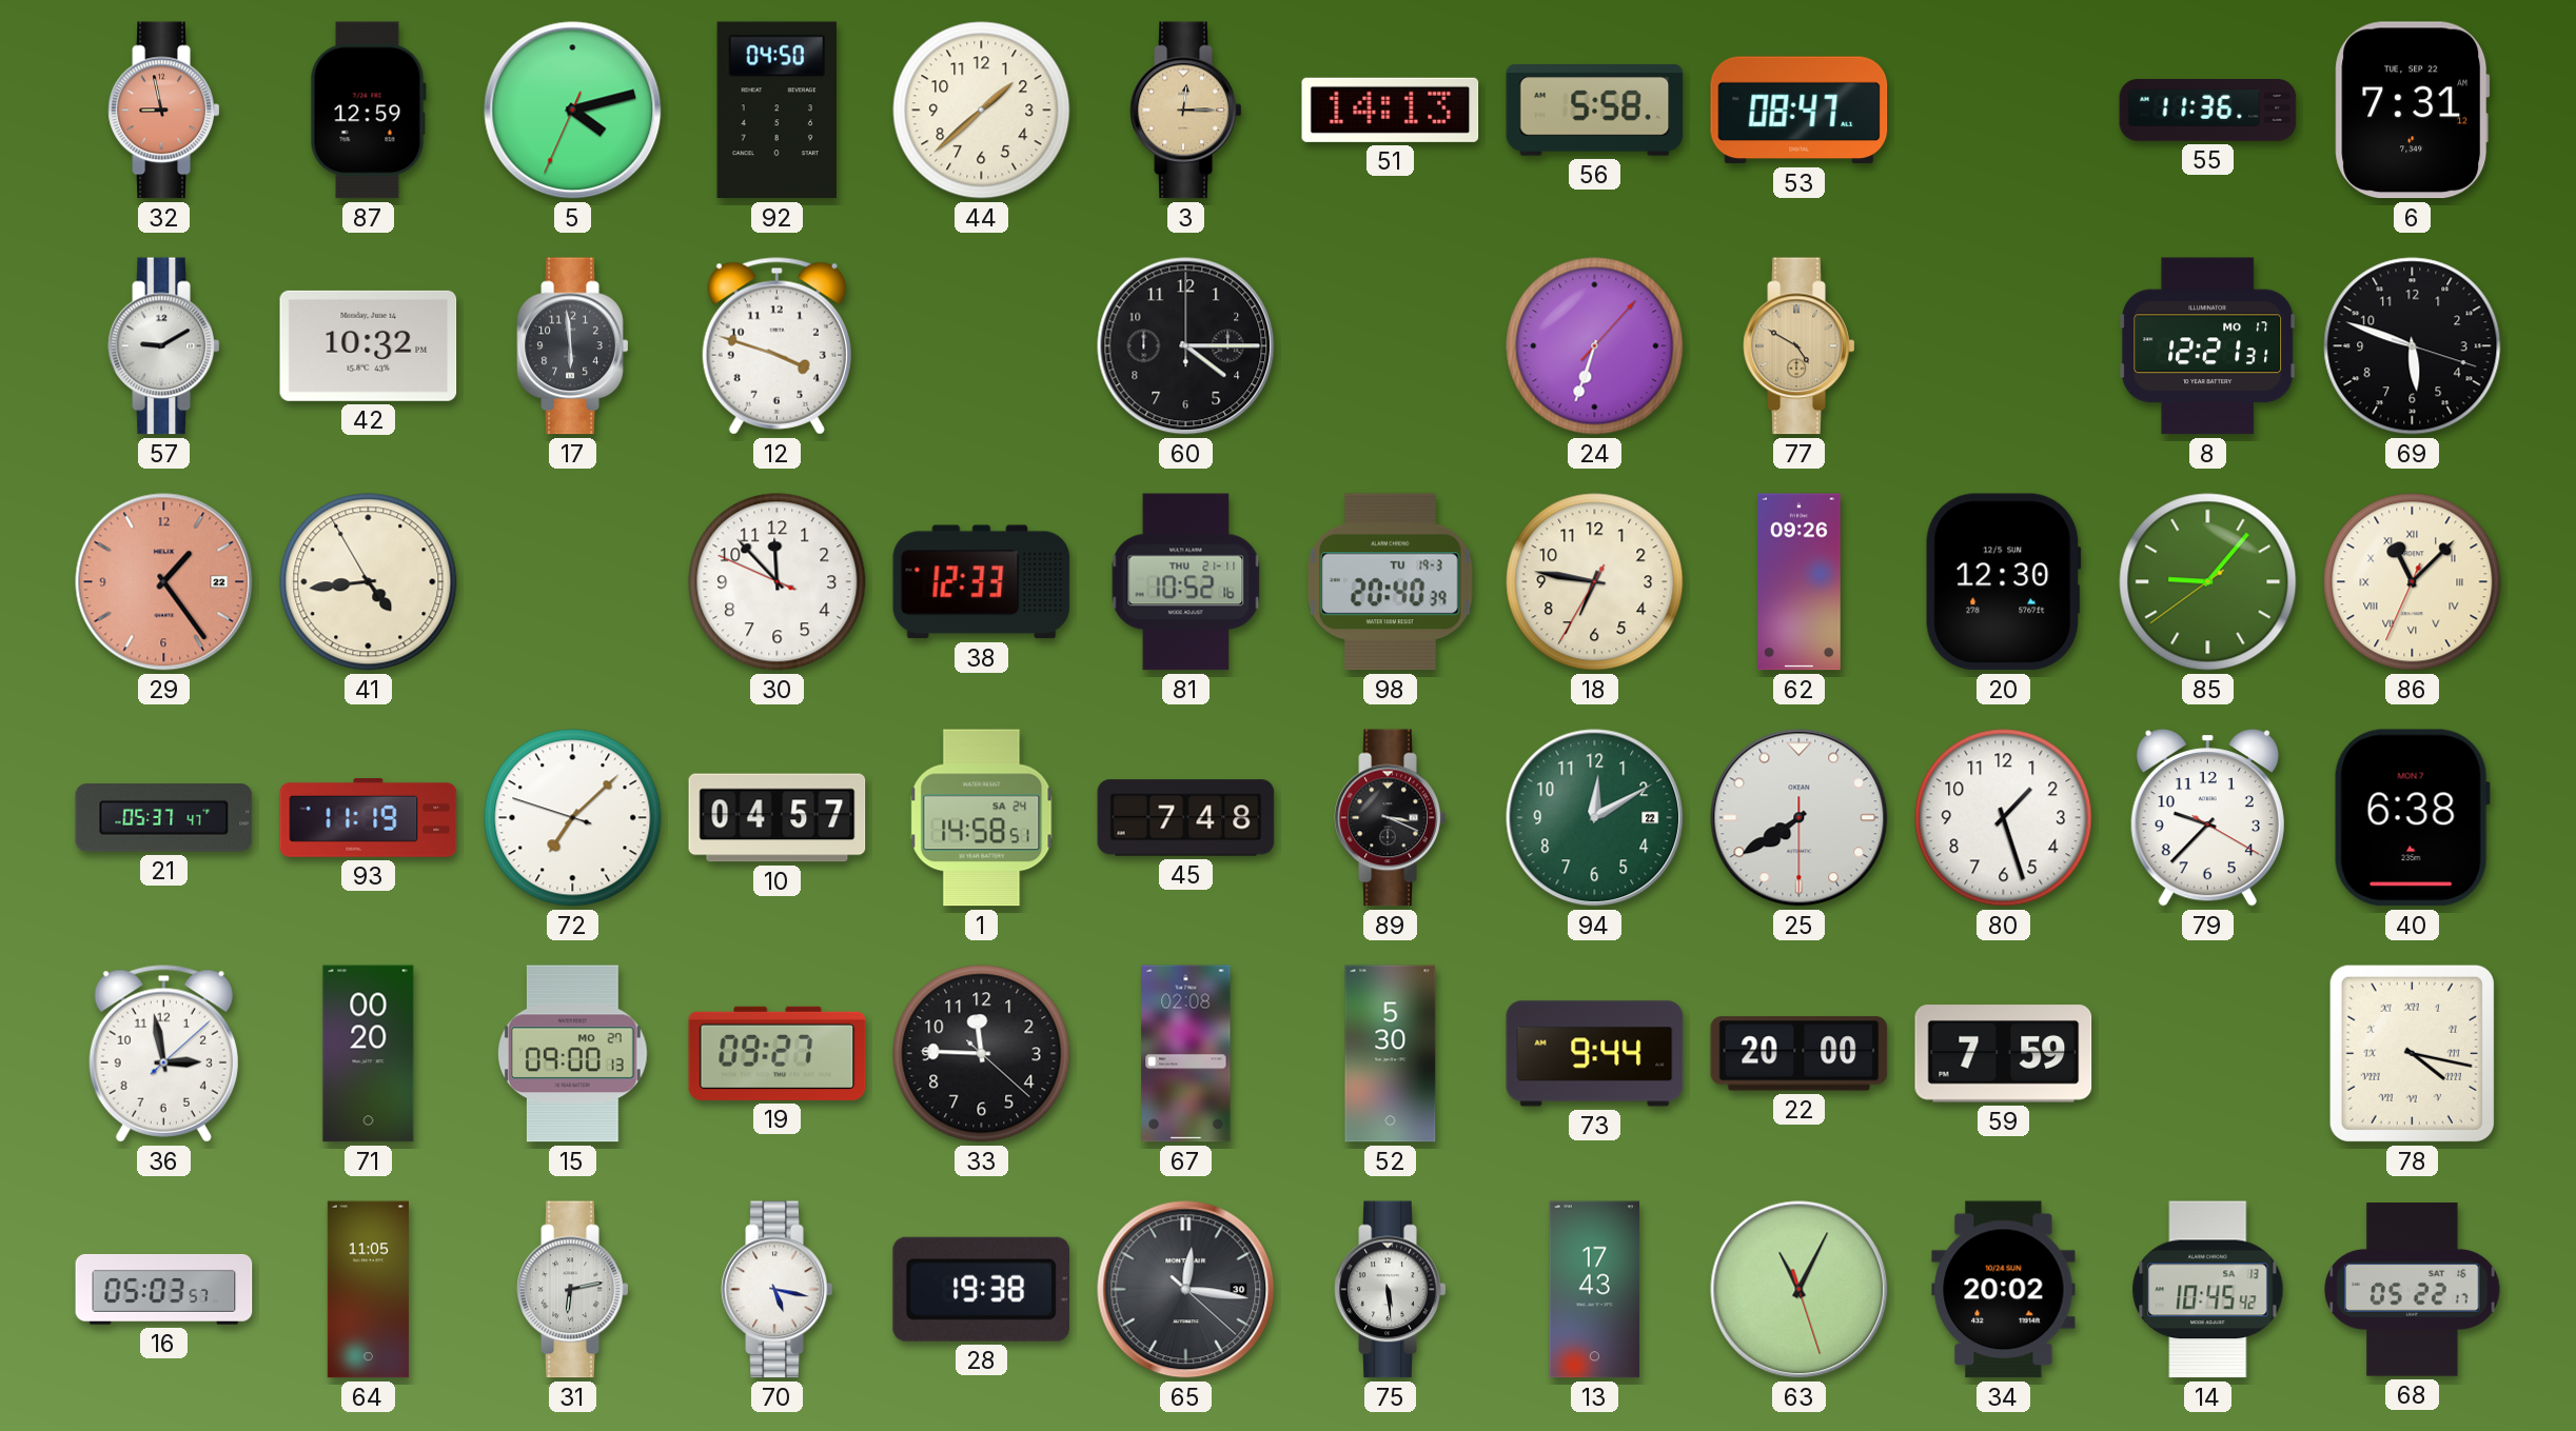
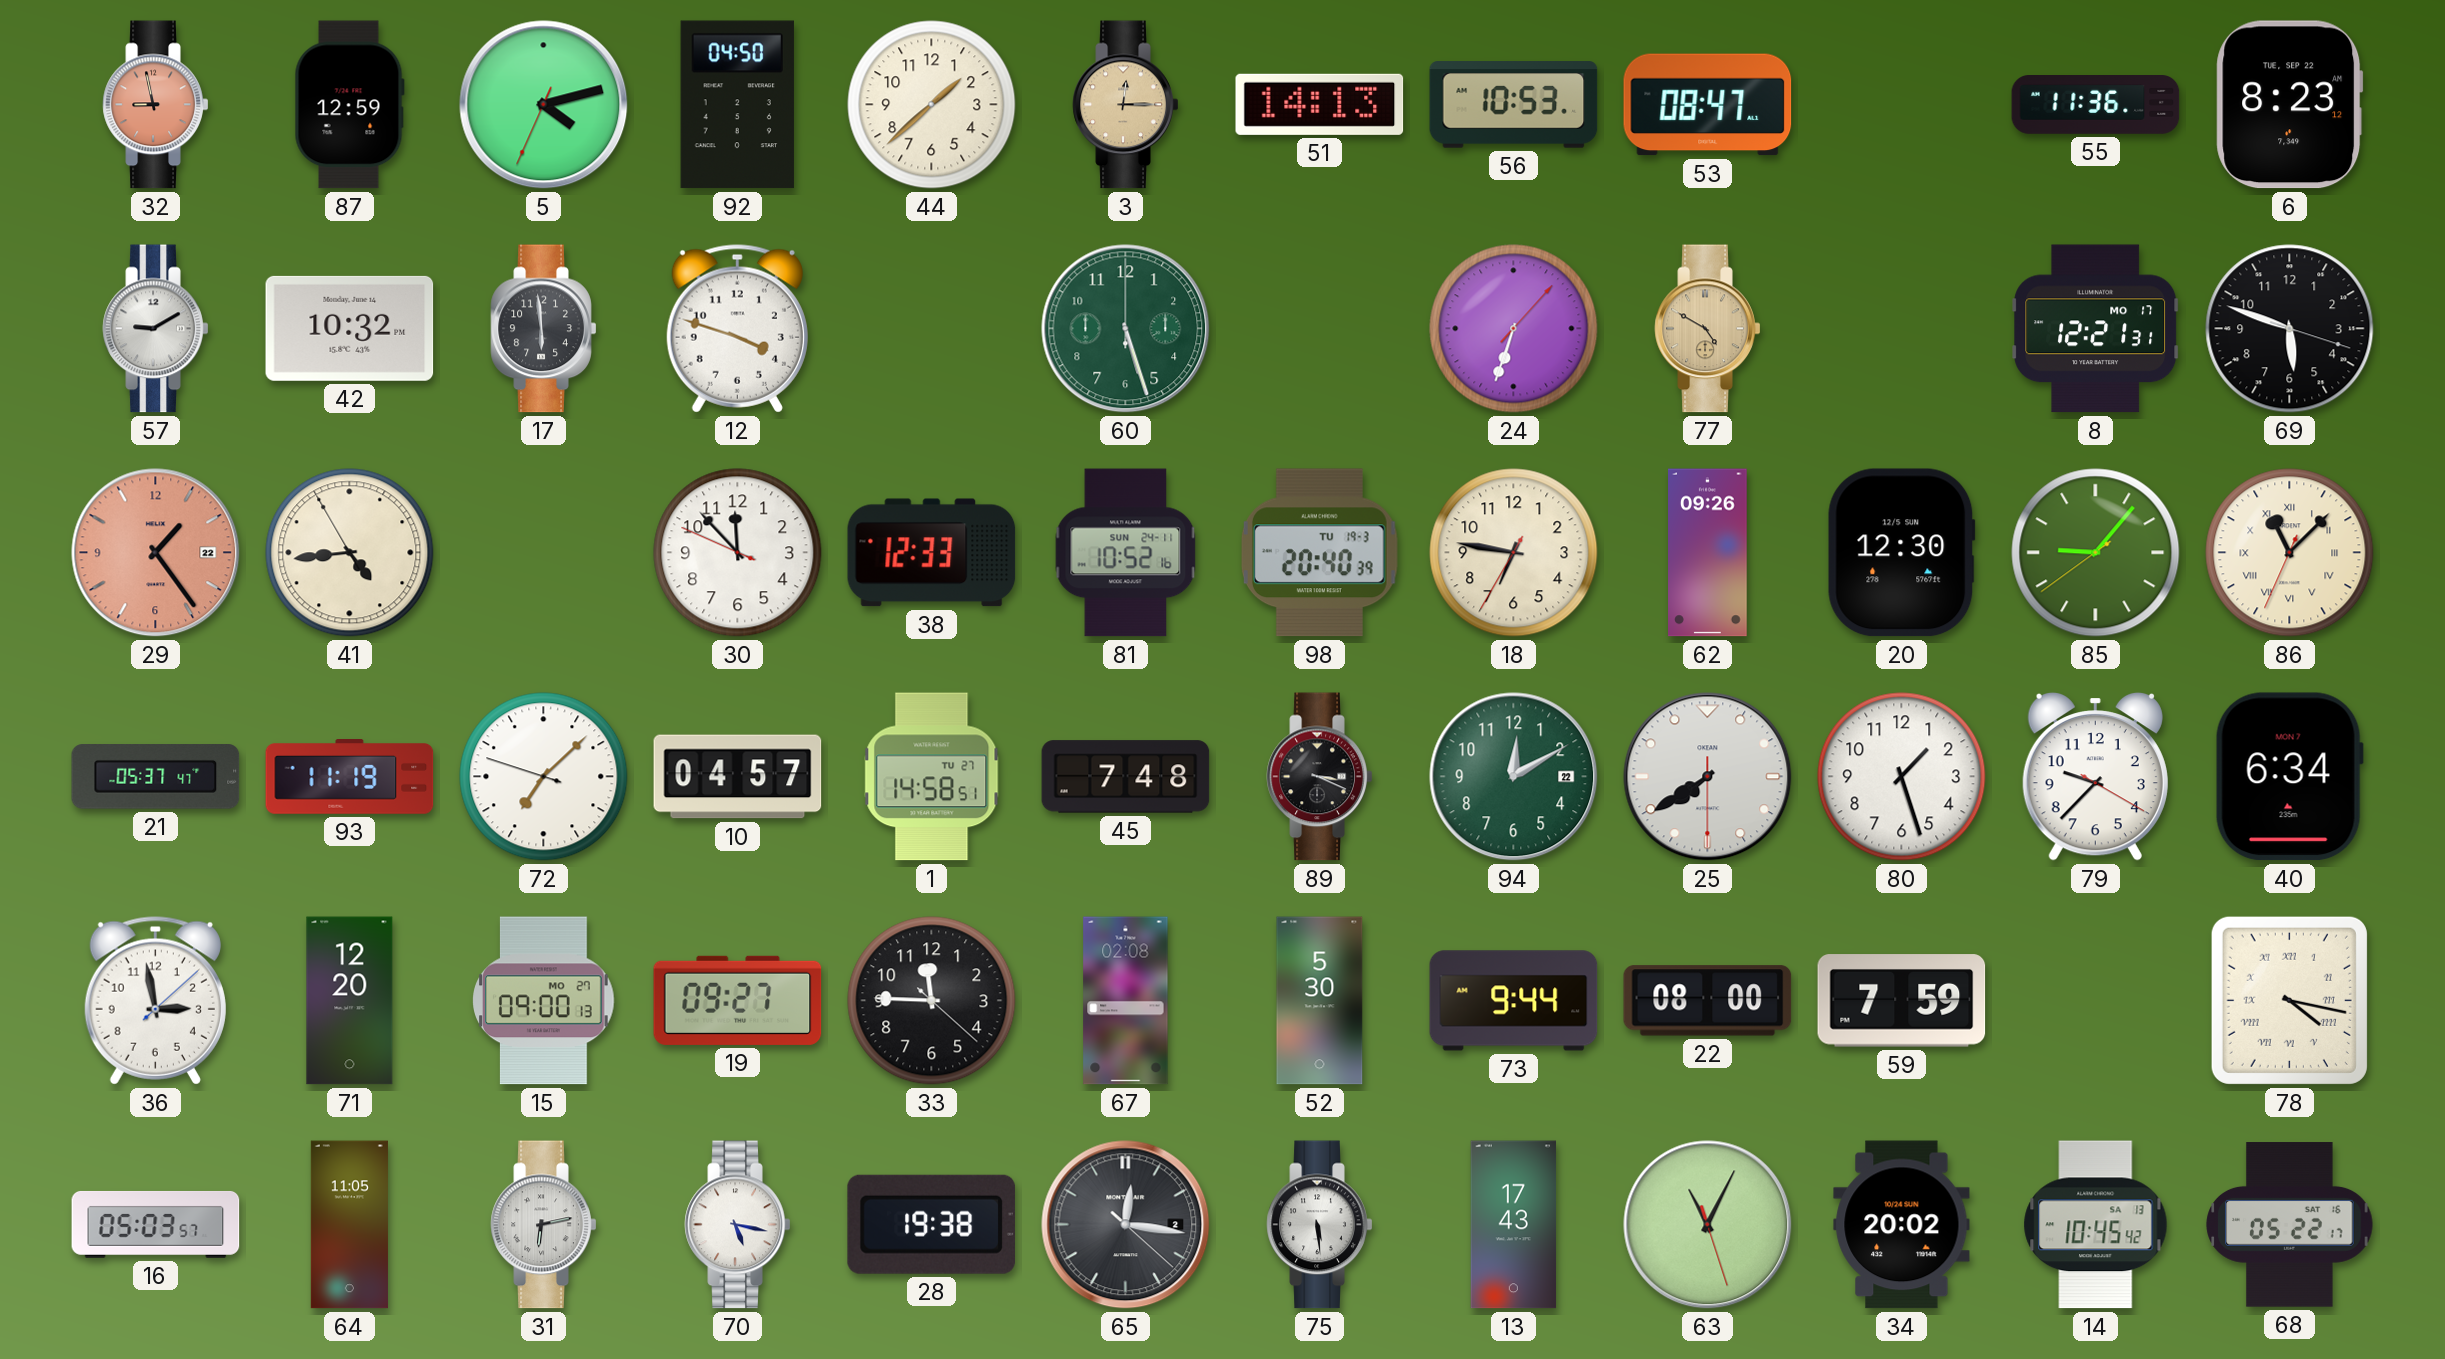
56: 5:58 -> 10:53 (1514, 105)
6: 7:31 -> 8:23 (2290, 105)
60: 4:15 -> 5:27 (1126, 329)
60 dial: black -> green (1126, 329)
81 date: THU 21-11 -> SUN 24-11 (1126, 553)
1 date: SA 24 -> TU 27 (932, 777)
40: 6:38 -> 6:34 (2289, 777)
71: 00:20 -> 12:20 (350, 1001)
22: 20:00 -> 08:00 (1708, 1001)
65 date: 30 -> 2 (1126, 1225)
